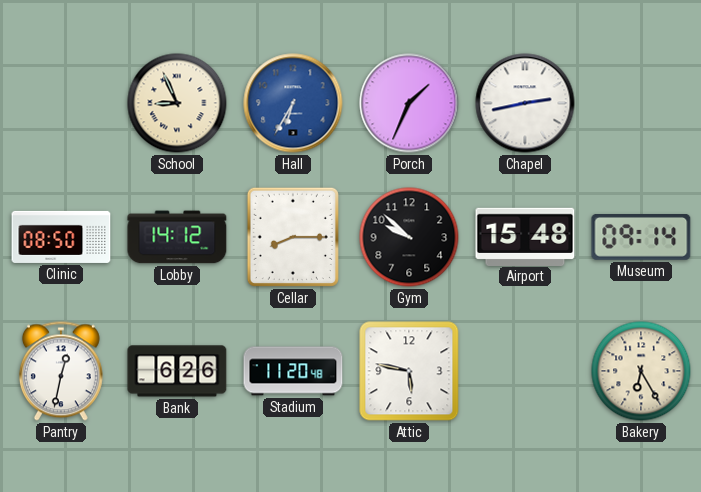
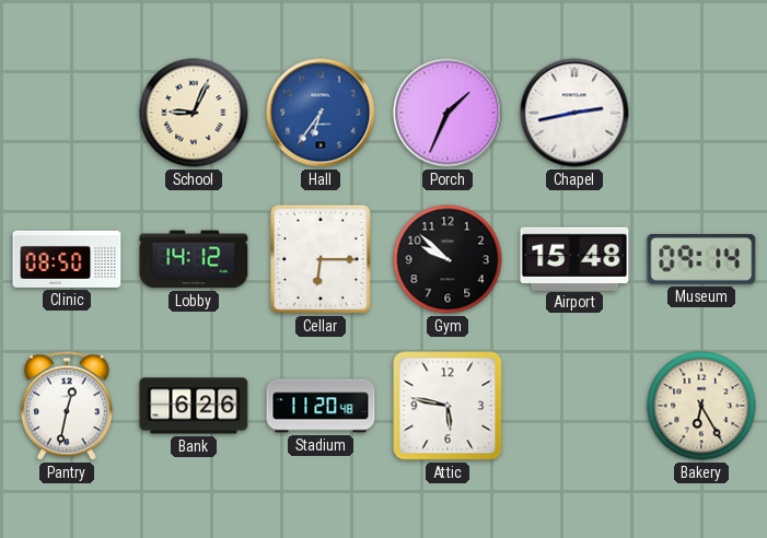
School: 8:56 -> 9:04 (194, 113)
Hall: 6:35 -> 6:36 (321, 113)
Cellar: 8:15 -> 6:15 (321, 259)
